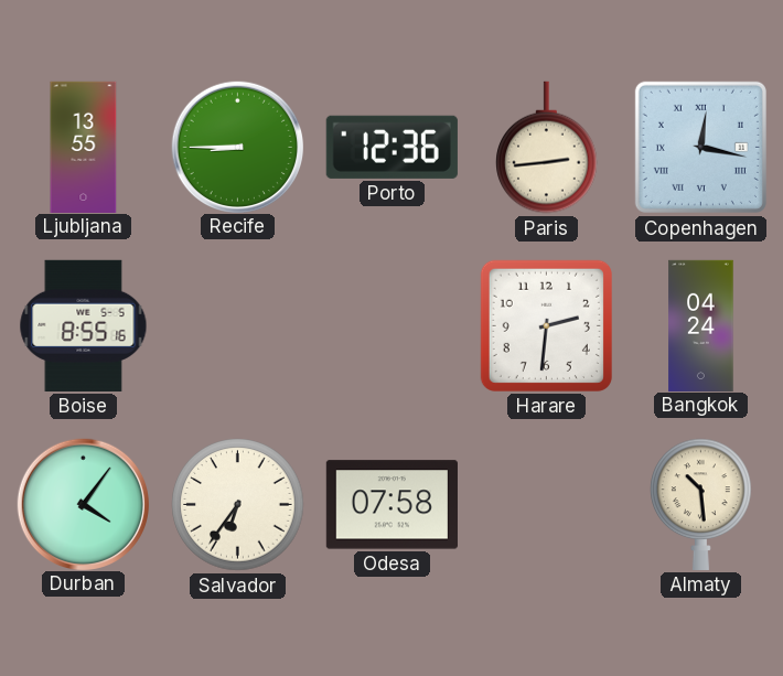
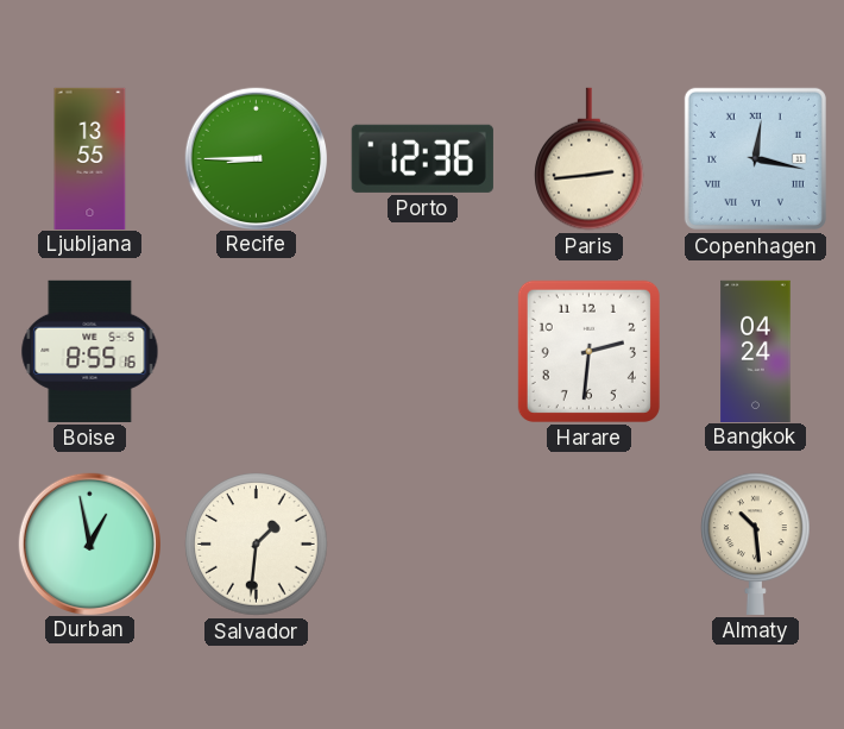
Durban: 4:06 -> 12:58 (89, 543)
Salvador: 6:36 -> 1:31 (257, 545)
Odesa: 07:58 -> none (392, 505)
